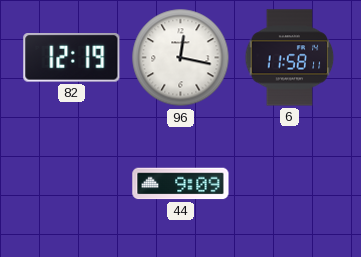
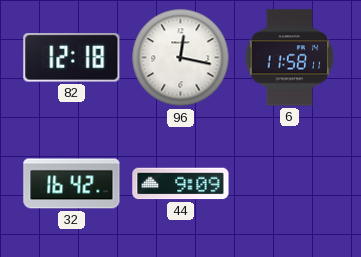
82: 12:19 -> 12:18 (72, 58)
32: none -> 16:42 (72, 184)
